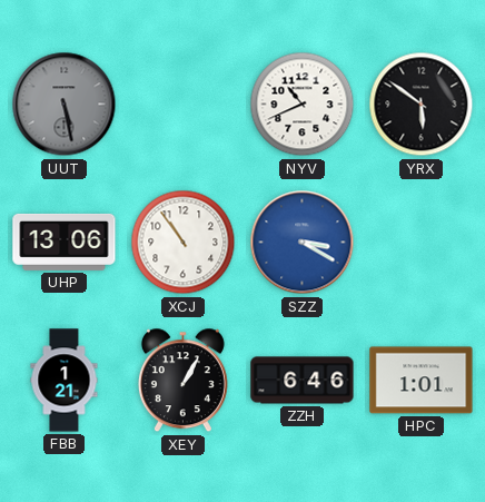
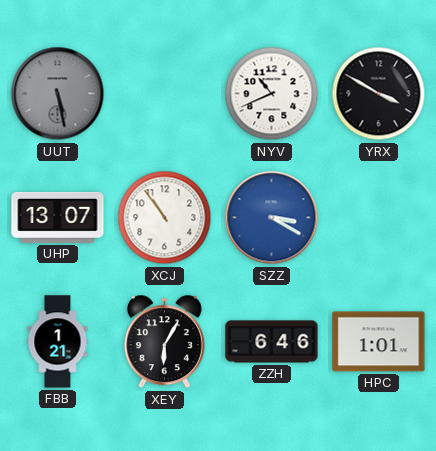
YRX: 5:51 -> 3:50 (379, 94)
UHP: 13:06 -> 13:07 (58, 217)
XEY: 1:05 -> 6:05 (164, 342)
